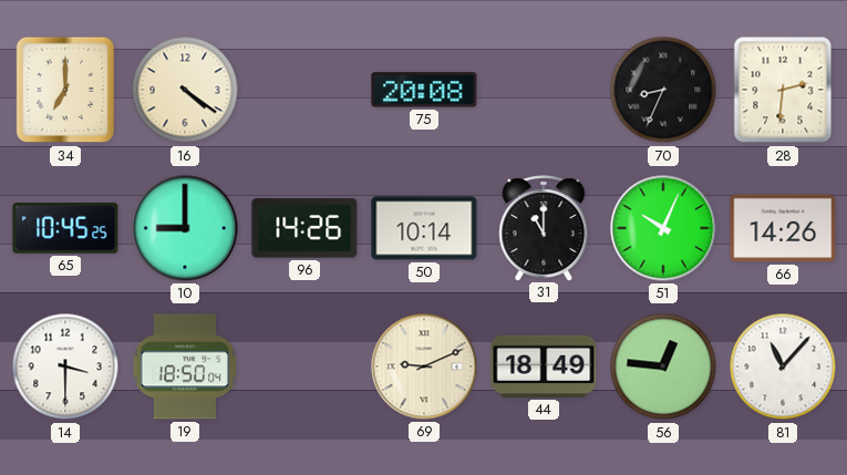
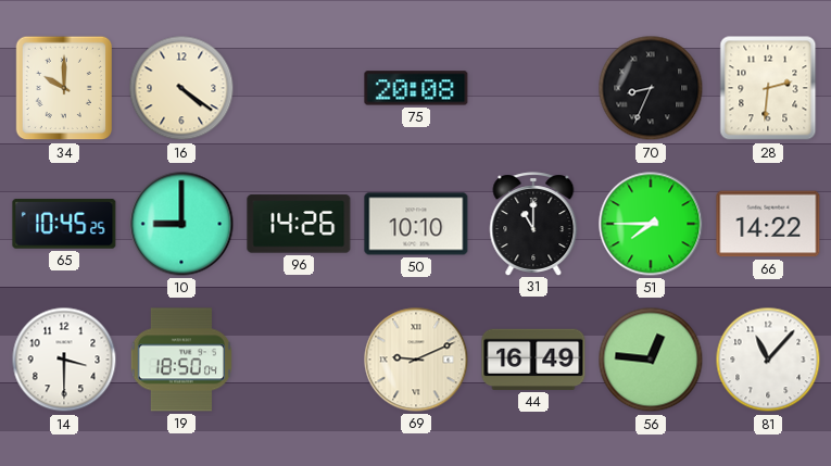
34: 7:00 -> 10:00 (64, 88)
50: 10:14 -> 10:10 (416, 224)
51: 10:04 -> 7:45 (651, 224)
66: 14:26 -> 14:22 (768, 224)
44: 18:49 -> 16:49 (533, 360)
